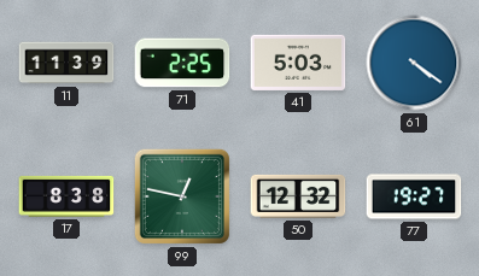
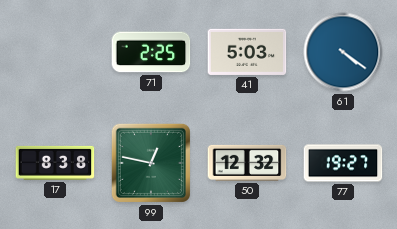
11: 11:39 -> none (66, 63)
